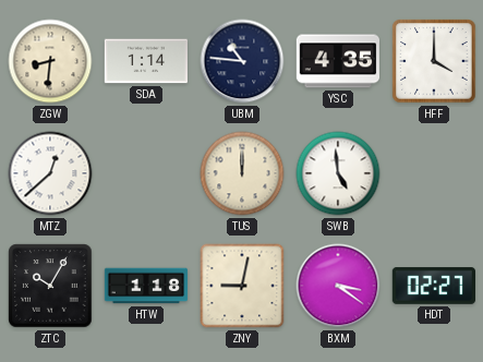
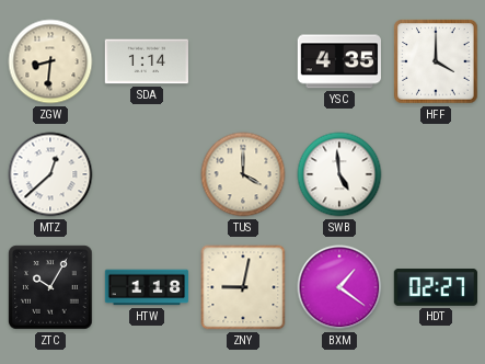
UBM: 10:46 -> none (242, 61)
TUS: 12:00 -> 4:00 (243, 174)
BXM: 3:21 -> 1:21 (339, 287)
